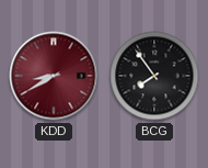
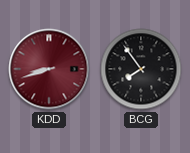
KDD: 8:40 -> 8:42 (49, 69)
